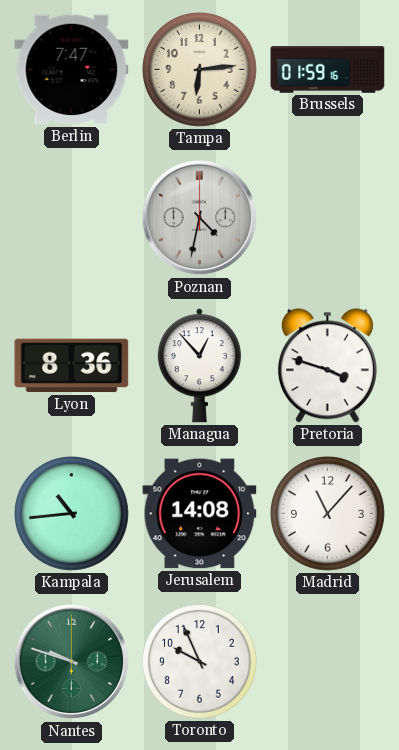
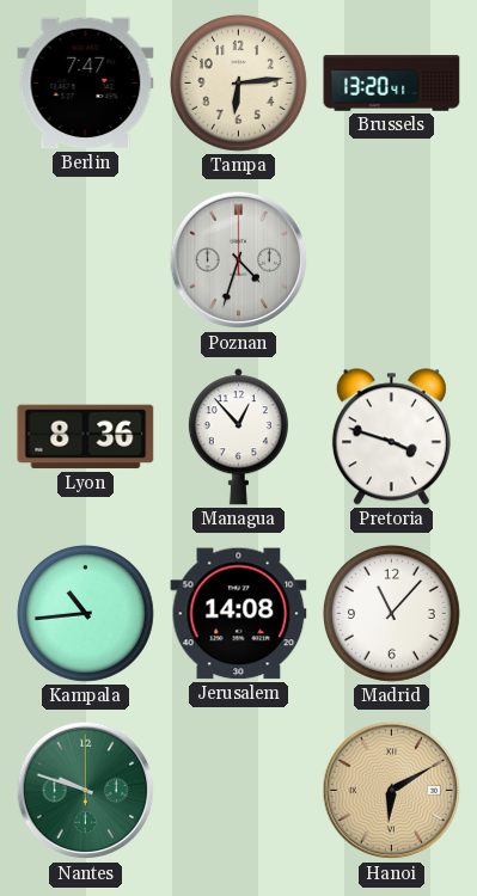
Brussels: 01:59 -> 13:20 (392, 84)
Poznan: 4:32 -> 4:33 (239, 260)
Toronto: 9:56 -> none (199, 661)
Hanoi: none -> 6:10 (392, 791)
